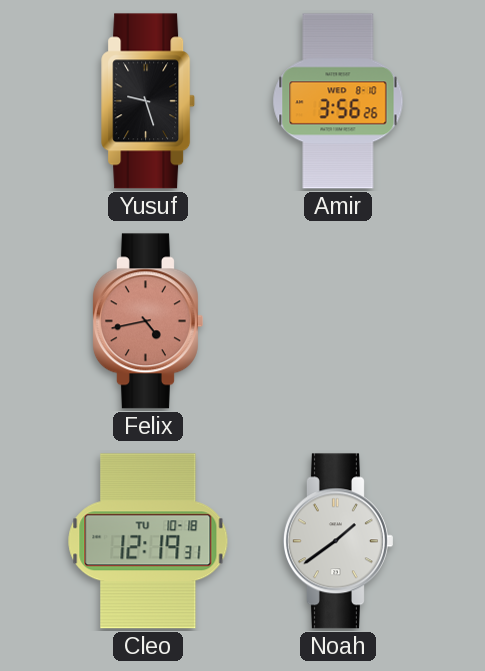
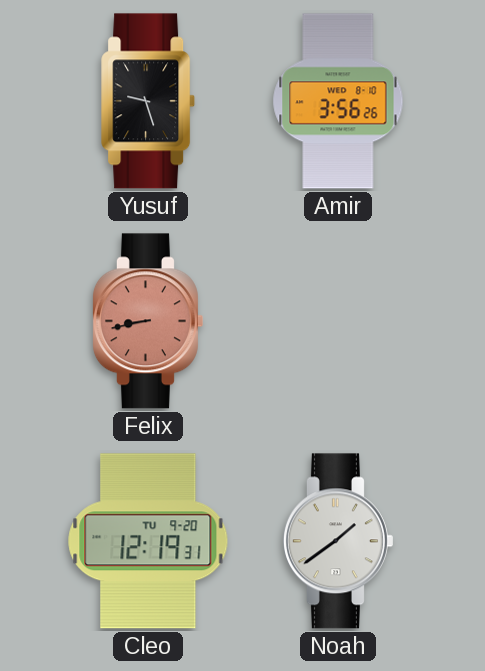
Felix: 4:43 -> 8:43 (147, 321)
Cleo date: TU 10-18 -> TU 9-20 (148, 541)
